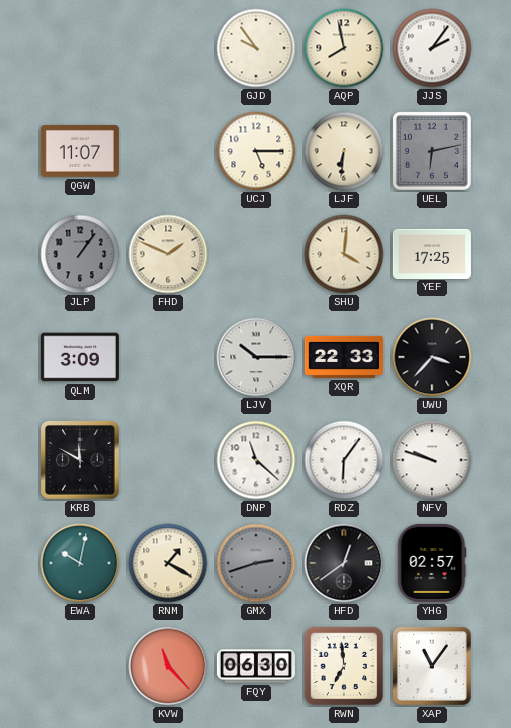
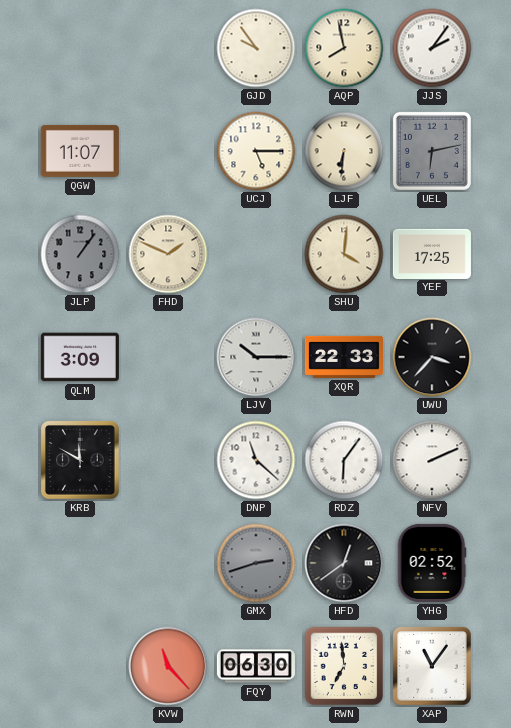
NFV: 9:48 -> 2:11 (432, 460)
EWA: 10:02 -> none (80, 563)
RNM: 1:20 -> none (168, 563)
YHG: 02:57 -> 02:52 (432, 563)
